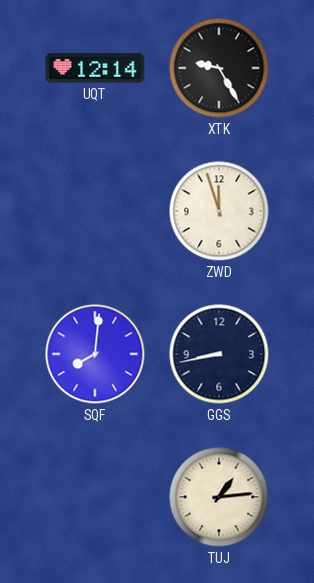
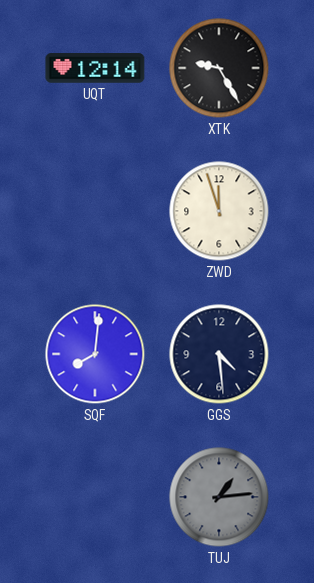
GGS: 8:43 -> 4:29 (219, 354)
TUJ dial: cream -> grey (219, 497)
